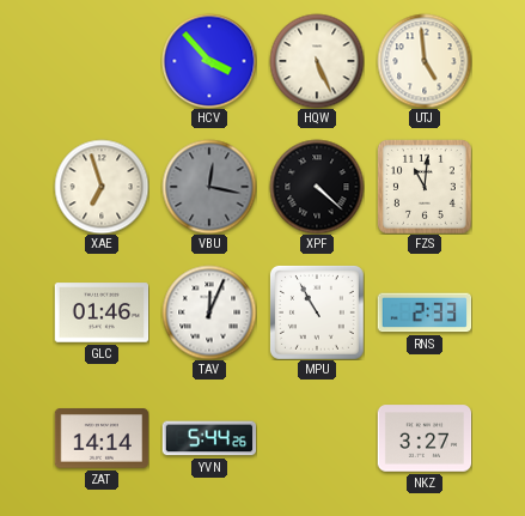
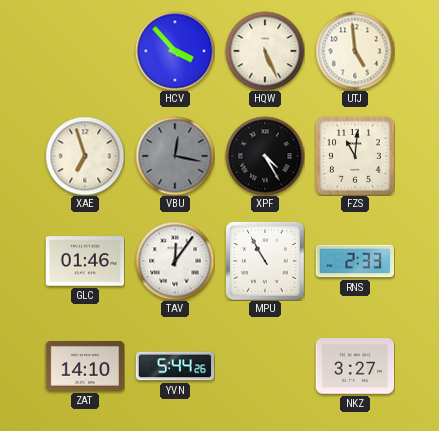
XPF: 4:22 -> 4:25 (265, 156)
TAV: 12:04 -> 12:06 (175, 261)
ZAT: 14:14 -> 14:10 (85, 366)
